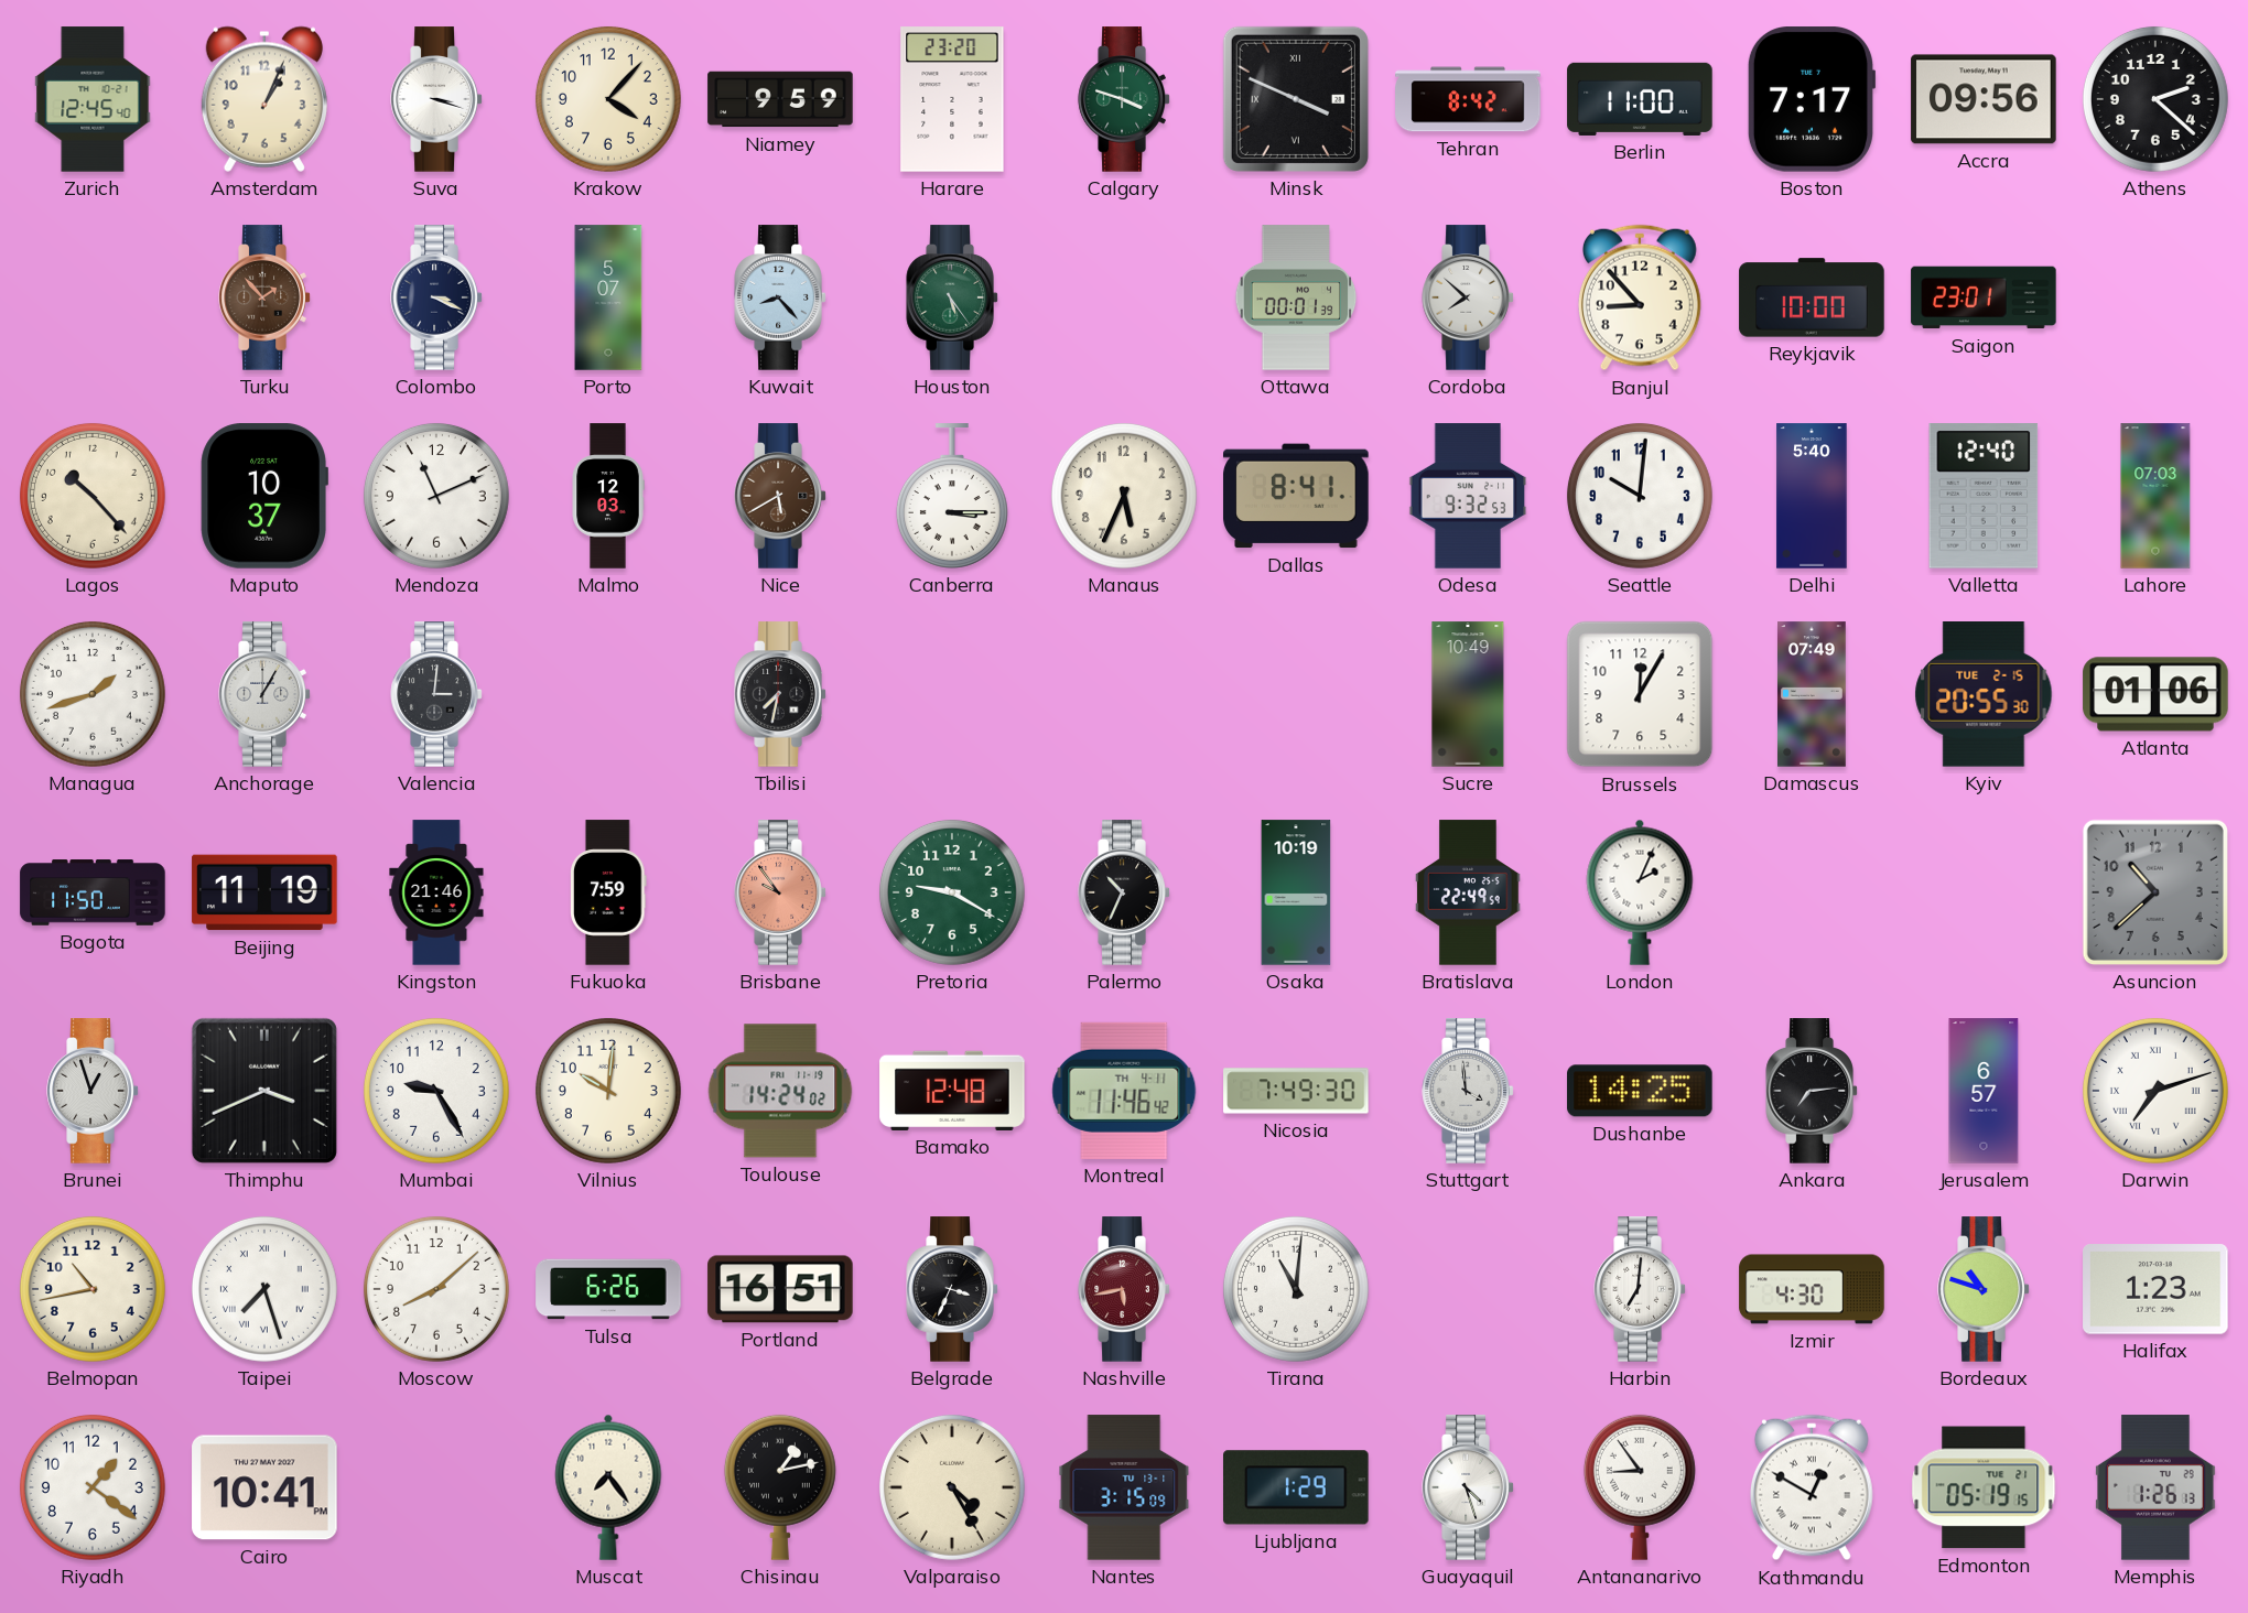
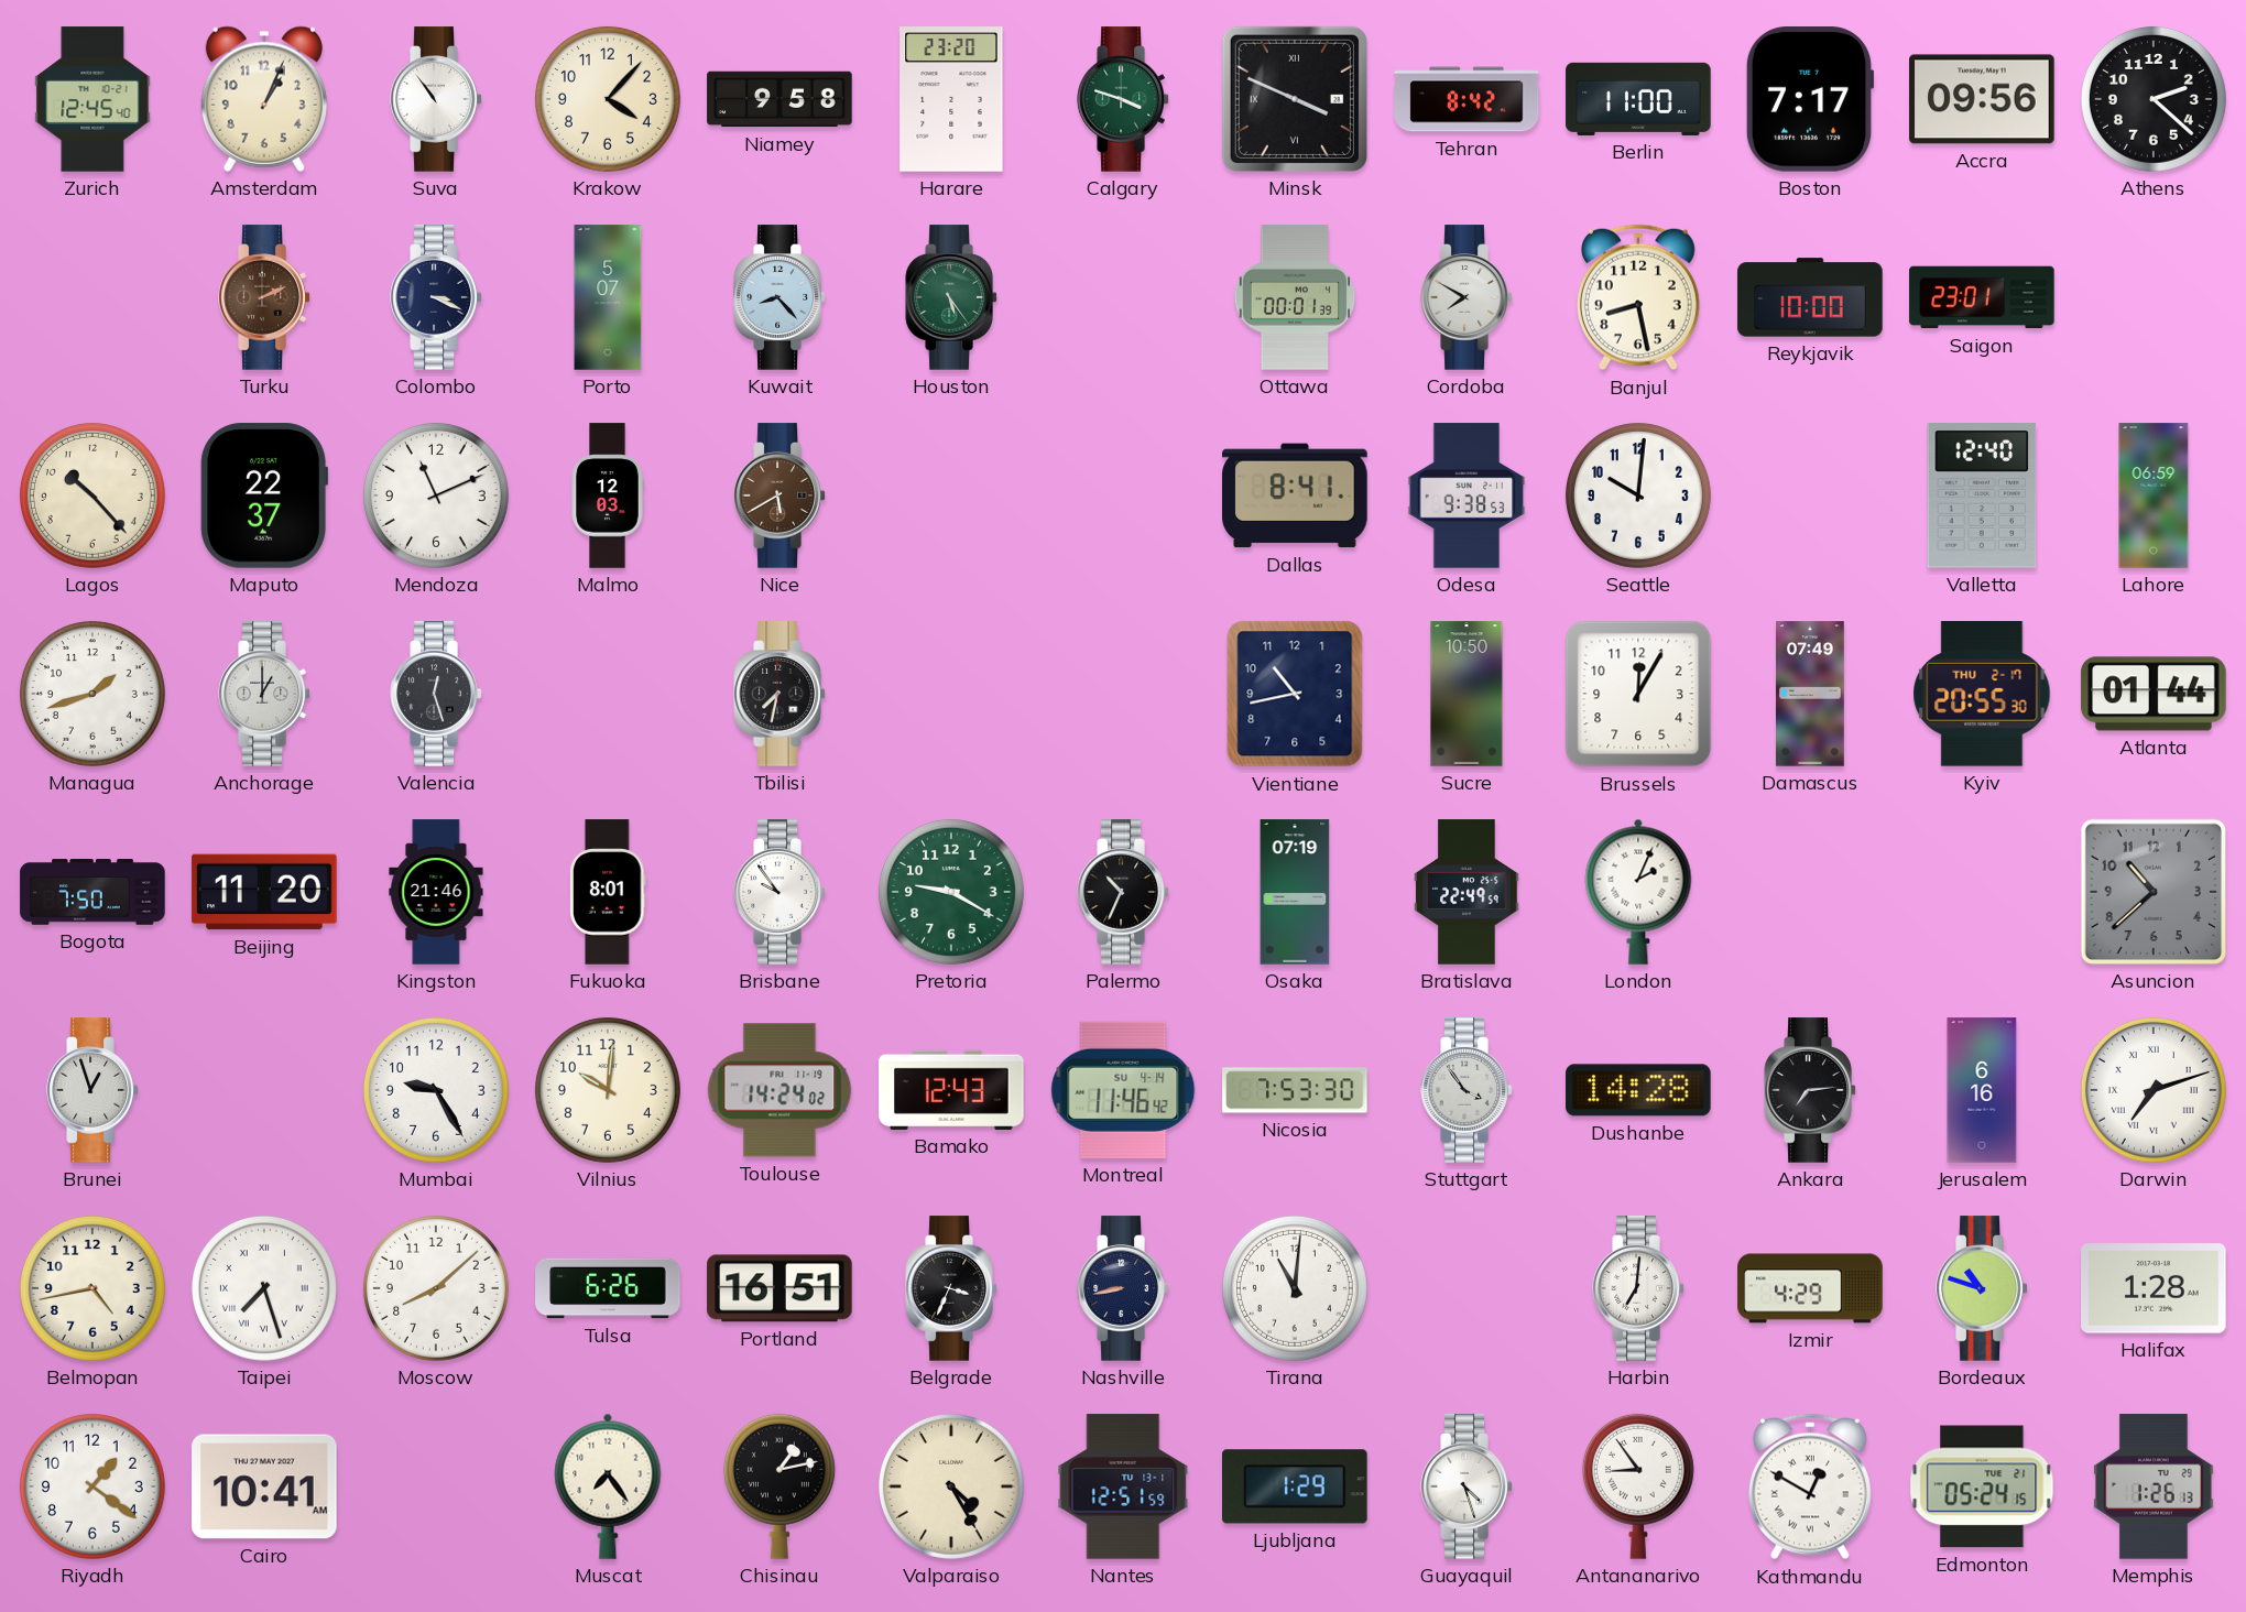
Suva: 3:18 -> 10:54 (436, 99)
Niamey: 9:59 -> 9:58 (779, 99)
Turku: 1:53 -> 2:11 (264, 297)
Cordoba: 7:52 -> 7:50 (1467, 297)
Banjul: 8:53 -> 8:28 (1638, 297)
Maputo: 10:37 -> 22:37 (264, 495)
Canberra: 3:15 -> none (952, 496)
Manaus: 5:34 -> none (1124, 496)
Odesa: 9:32 -> 9:38 (1467, 495)
Delhi: 5:40 -> none (1812, 496)
Lahore: 07:03 -> 06:59 (2154, 495)
Anchorage: 1:05 -> 1:00 (264, 694)
Valencia: 3:01 -> 12:27 (436, 694)
Vientiane: none -> 10:43 (1295, 694)
Sucre: 10:49 -> 10:50 (1467, 694)
Kyiv date: TUE 2-15 -> THU 2-17 (1982, 695)
Atlanta: 01:06 -> 01:44 (2154, 694)
Bogota: 11:50 -> 7:50 (92, 892)
Beijing: 11:19 -> 11:20 (264, 892)
Fukuoka: 7:59 -> 8:01 (608, 892)
Brisbane dial: salmon -> white (779, 892)
Osaka: 10:19 -> 07:19 (1295, 892)
Thimphu: 3:41 -> none (264, 1091)
Bamako: 12:48 -> 12:43 (951, 1090)
Montreal date: TH 4-11 -> SU 4-14 (1123, 1090)
Nicosia: 7:49 -> 7:53 (1295, 1090)
Stuttgart: 3:59 -> 3:54 (1467, 1090)
Dushanbe: 14:25 -> 14:28 (1638, 1090)
Jerusalem: 6:57 -> 6:16 (1982, 1090)
Belmopan: 10:43 -> 4:43 (92, 1288)
Nashville: 5:43 -> 8:43 (1123, 1288)
Nashville dial: burgundy -> navy (1123, 1288)
Izmir: 4:30 -> 4:29 (1810, 1288)
Halifax: 1:23 -> 1:28 (2154, 1288)
Cairo: 10:41 PM -> 10:41 AM (264, 1486)
Nantes: 3:15 -> 12:51 (1123, 1486)
Edmonton: 05:19 -> 05:24 (1982, 1486)
